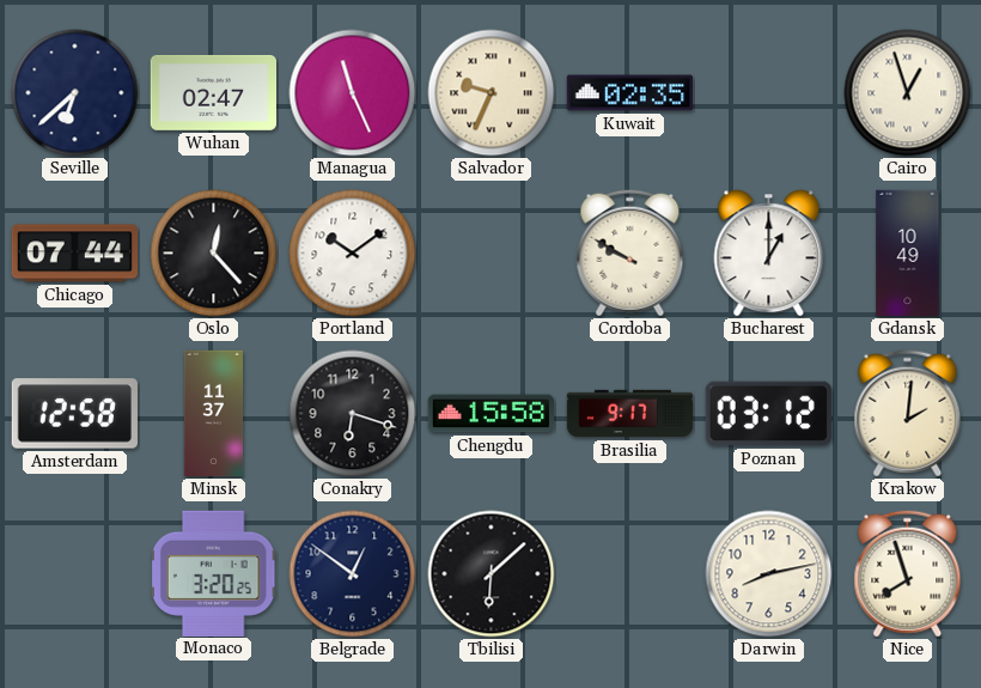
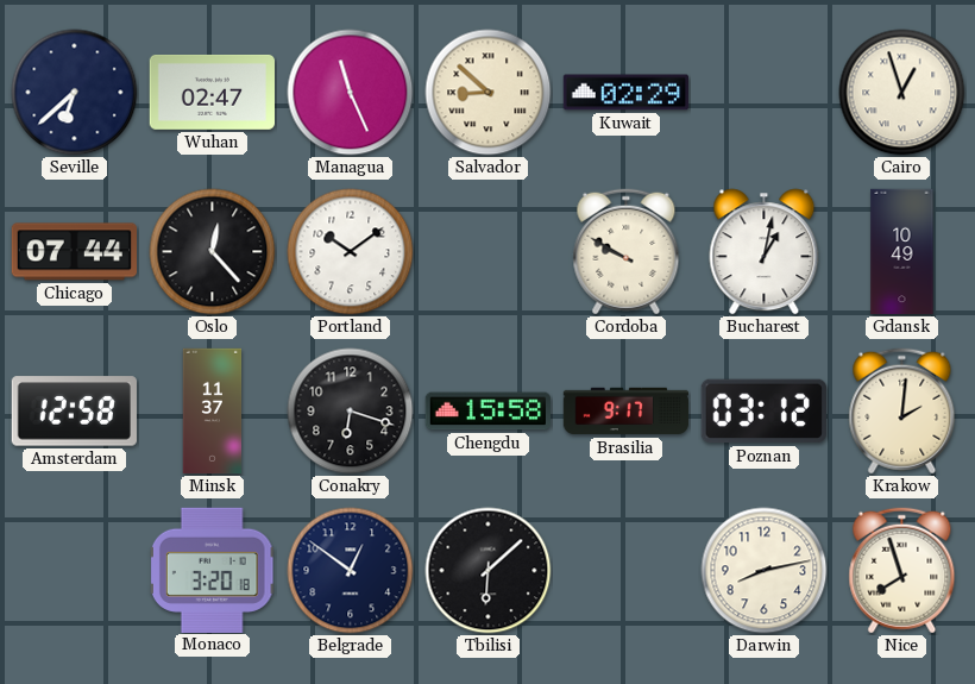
Salvador: 9:34 -> 8:52 (489, 93)
Kuwait: 02:35 -> 02:29 (625, 93)
Bucharest: 1:00 -> 1:02 (765, 252)
Monaco: 3:20:25 -> 3:20:18 (213, 570)
